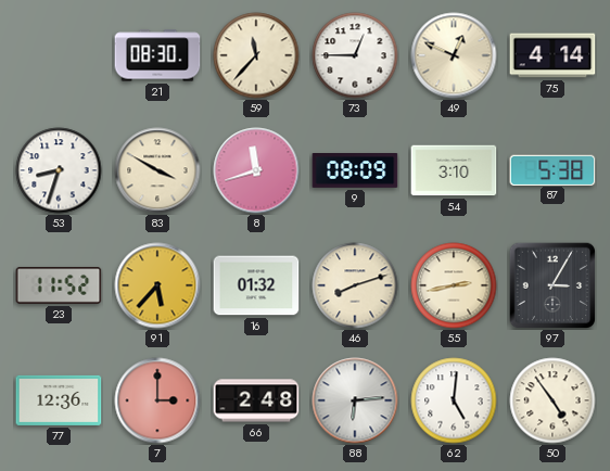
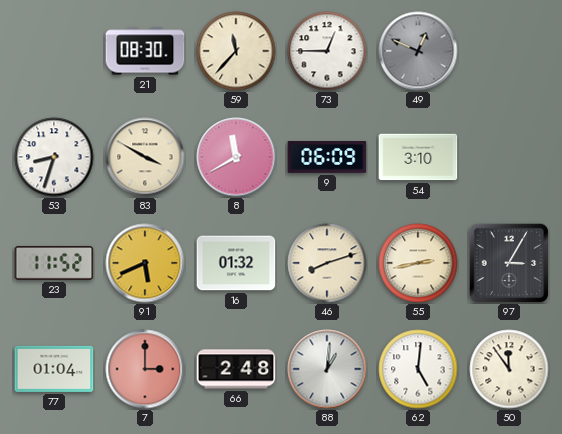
49 dial: cream -> grey (418, 51)
75: 4:14 -> none (552, 55)
8: 11:42 -> 11:40 (236, 157)
9: 08:09 -> 06:09 (327, 158)
87: 5:38 -> none (552, 169)
91: 5:37 -> 5:41 (145, 263)
77: 12:36 -> 01:04 (54, 369)
88: 6:14 -> 1:01 (327, 369)
50: 4:54 -> 11:54 (509, 369)
